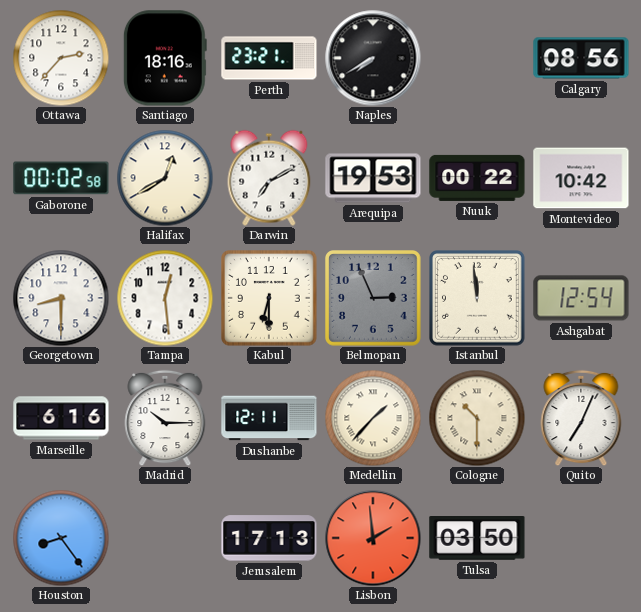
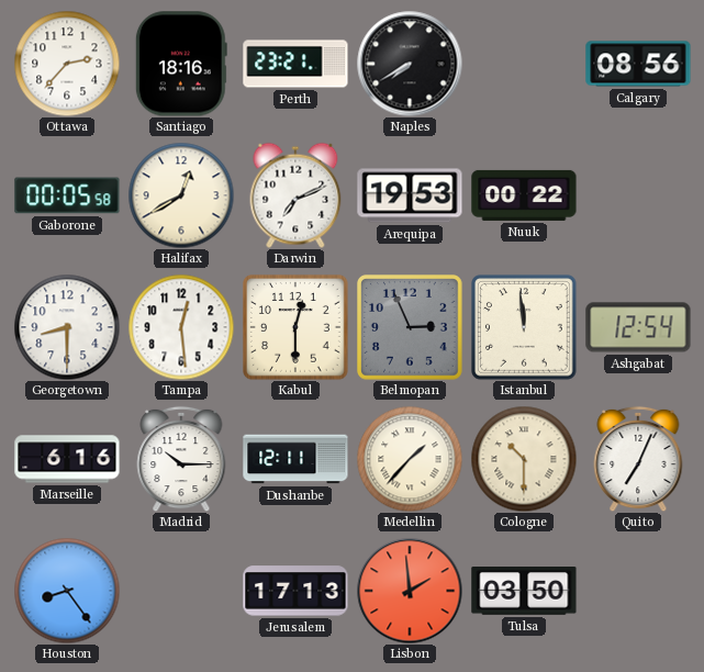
Gaborone: 00:02 -> 00:05 (67, 195)
Darwin: 7:10 -> 7:11 (295, 195)
Montevideo: 10:42 -> none (581, 178)
Kabul: 6:30 -> 12:30 (297, 328)
